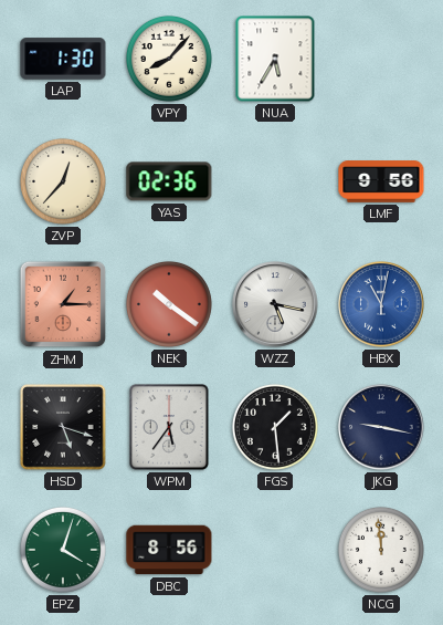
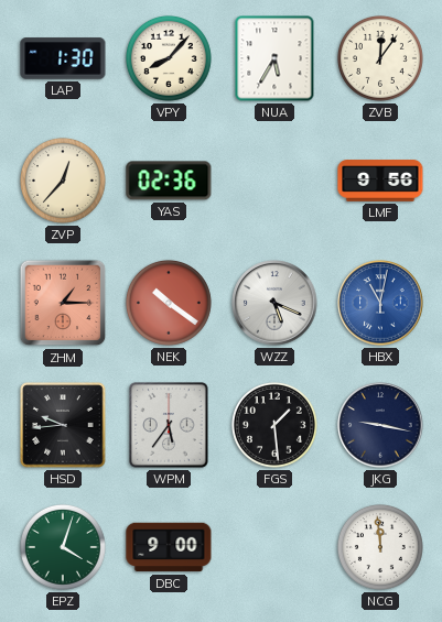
ZVB: none -> 12:06 (380, 58)
WZZ: 5:17 -> 5:19 (274, 303)
HSD: 5:18 -> 9:44 (63, 425)
DBC: 8:56 -> 9:00 (169, 547)
